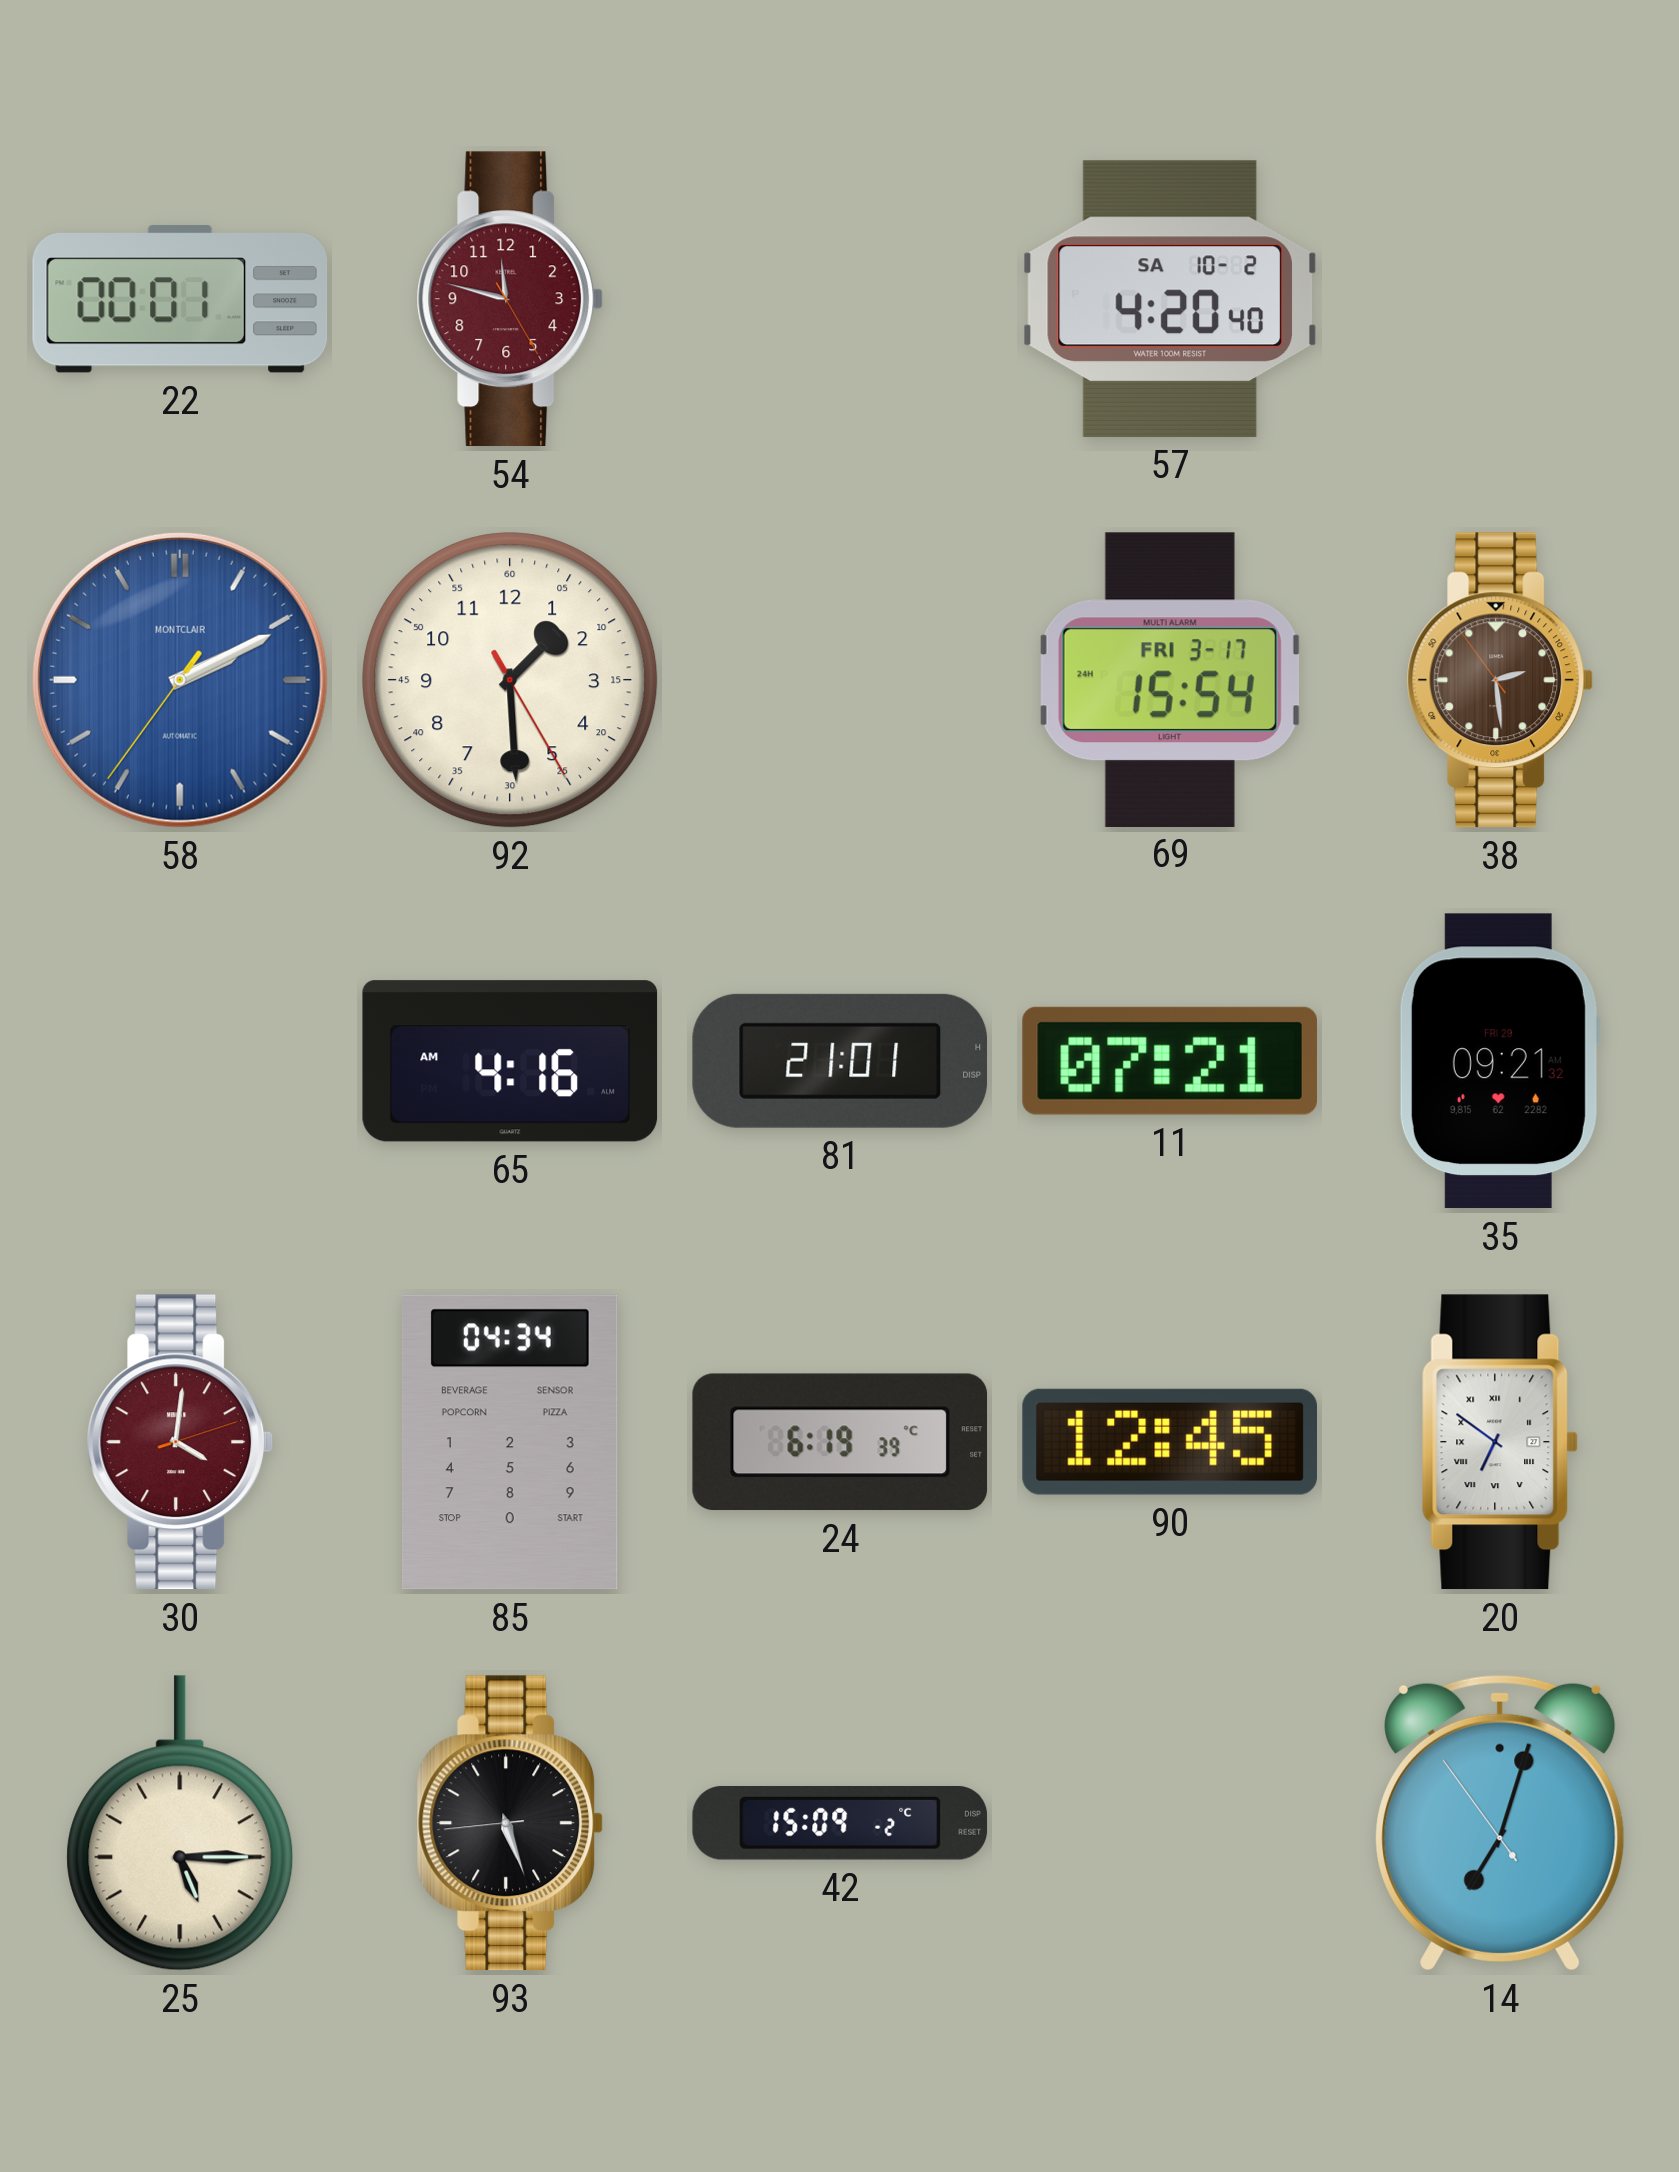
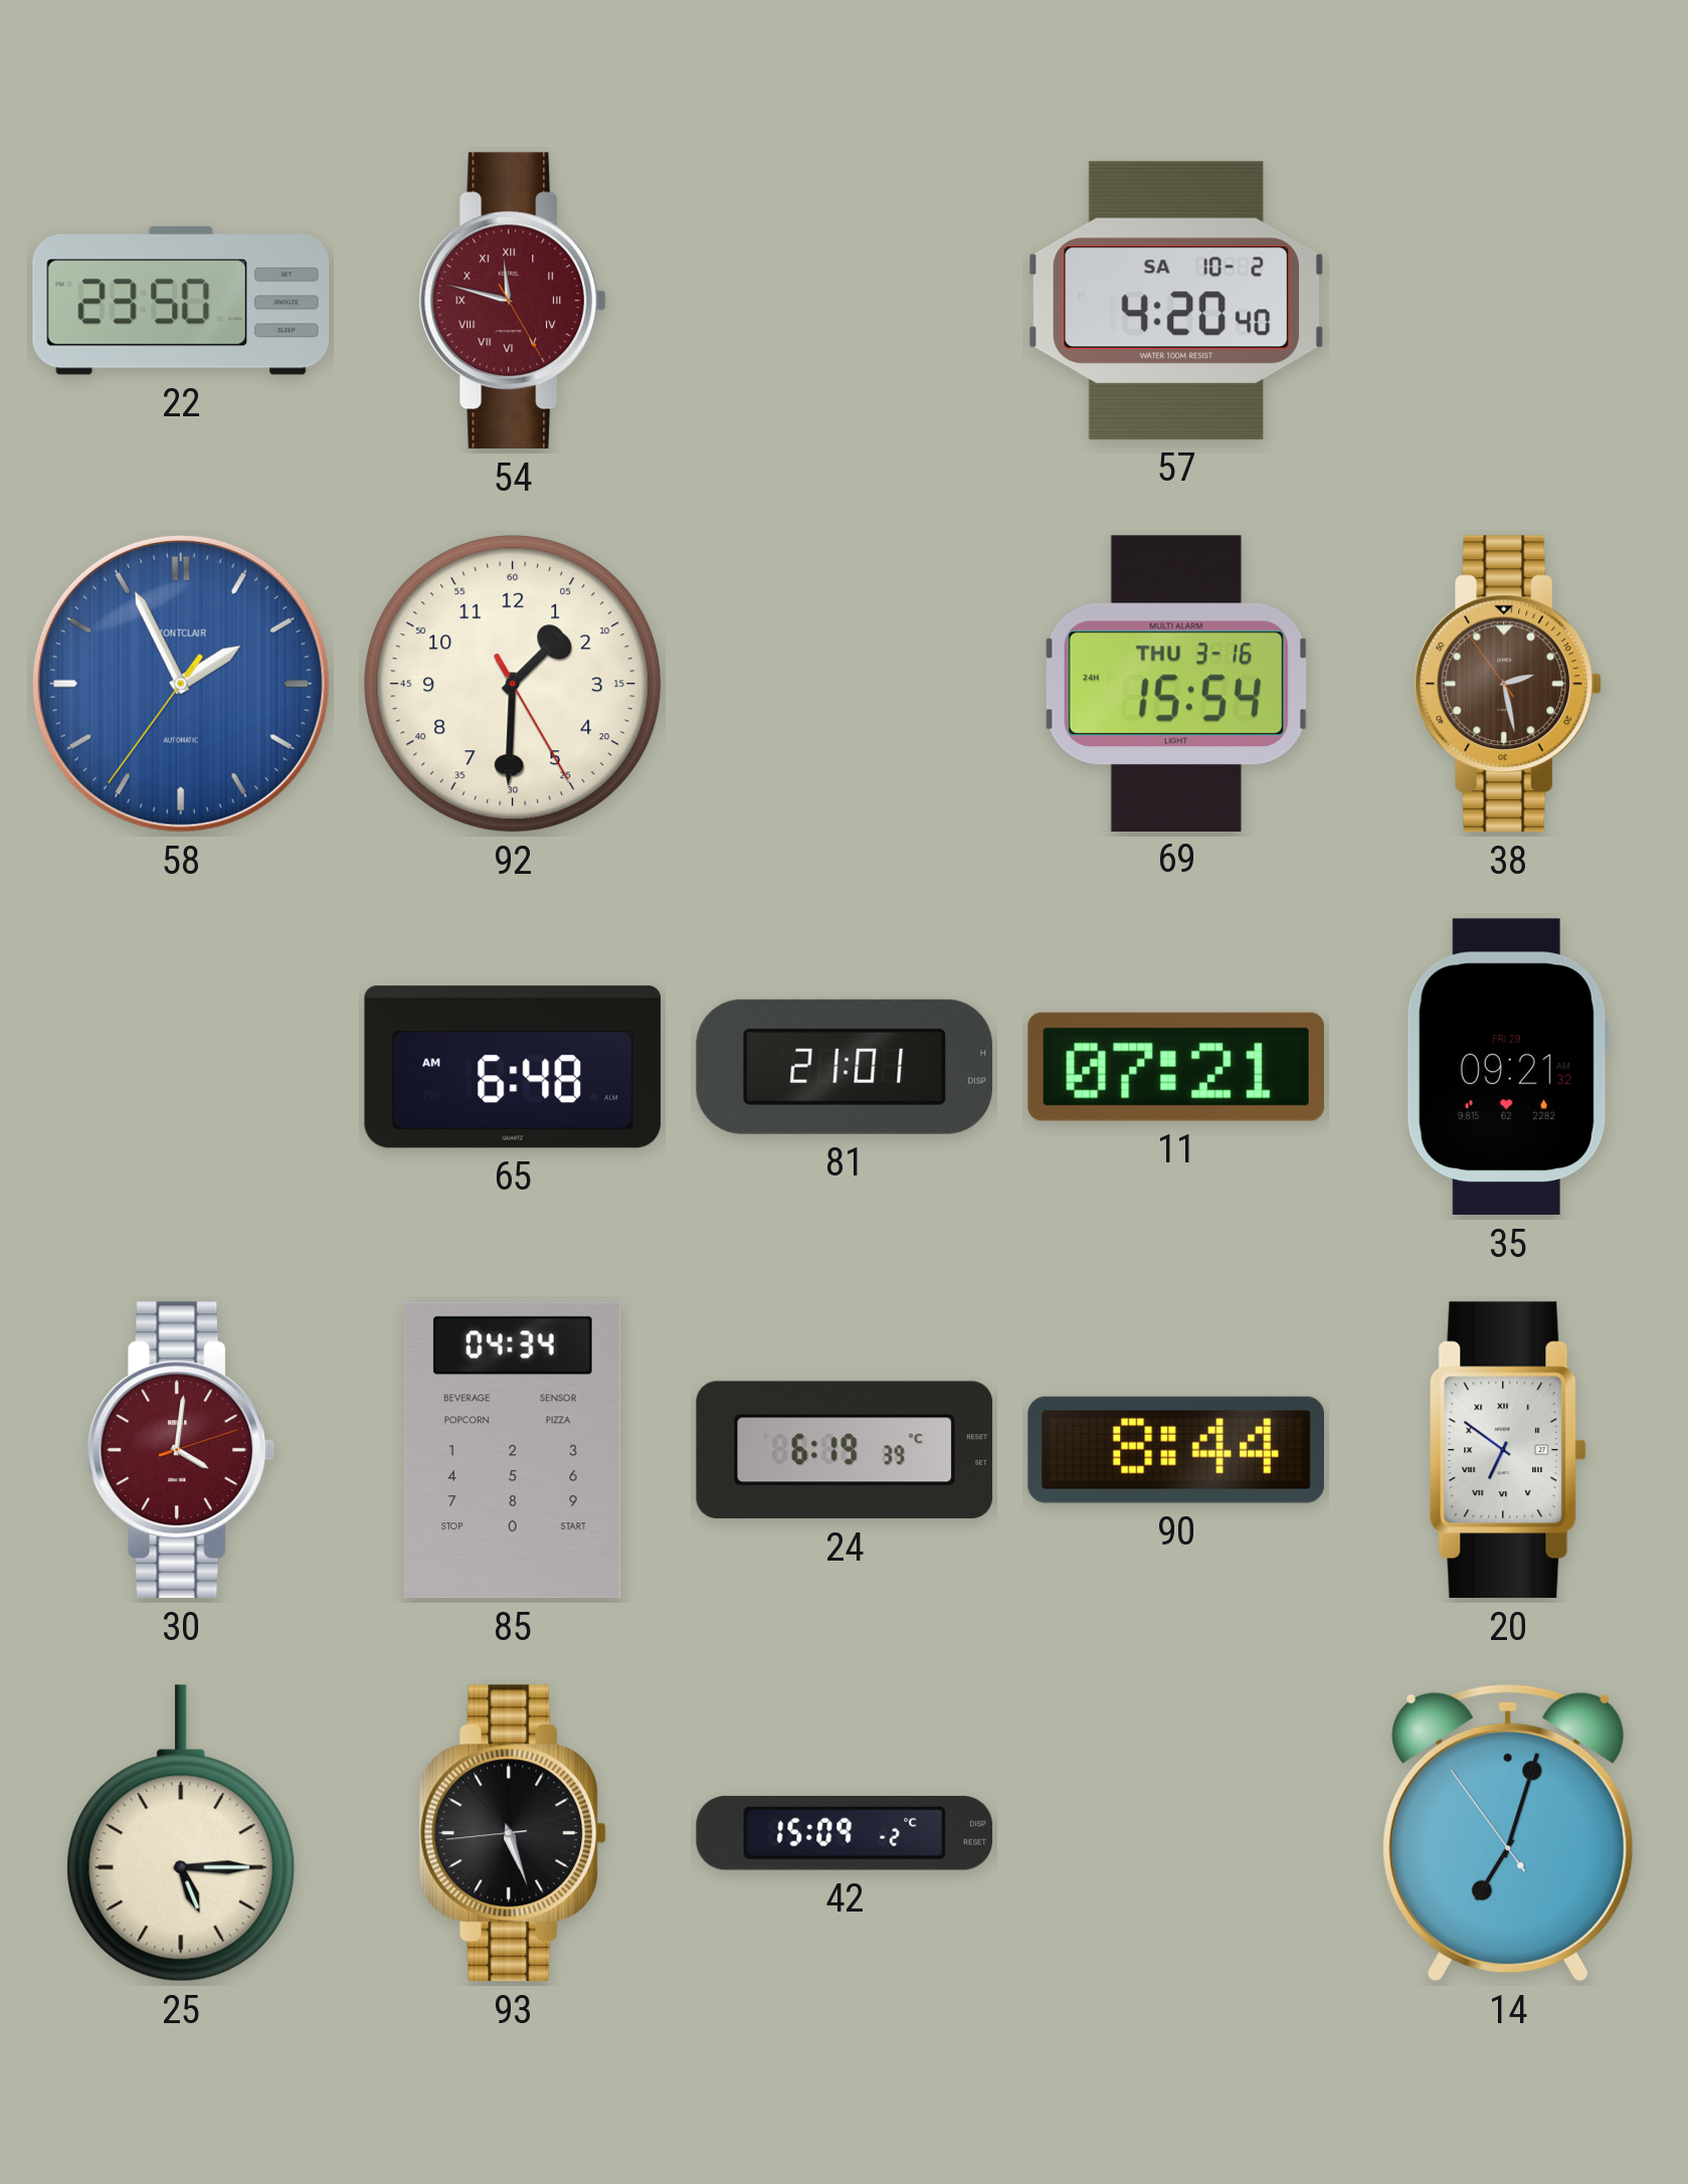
22: 00:01 -> 23:50 (181, 301)
54 numerals: Arabic -> Roman (513, 301)
58: 2:10 -> 1:55 (181, 684)
92: 1:29 -> 1:30 (513, 684)
69 date: FRI 3-17 -> THU 3-16 (1176, 683)
38: 2:28 -> 2:27 (1508, 684)
65: 4:16 -> 6:48 (513, 1067)
90: 12:45 -> 8:44 (1176, 1450)
